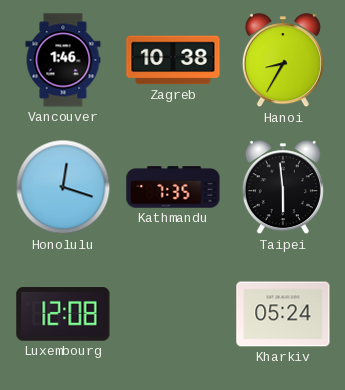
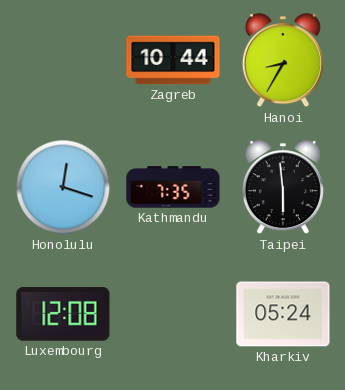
Vancouver: 1:46 -> none (63, 60)
Zagreb: 10:38 -> 10:44 (173, 60)
